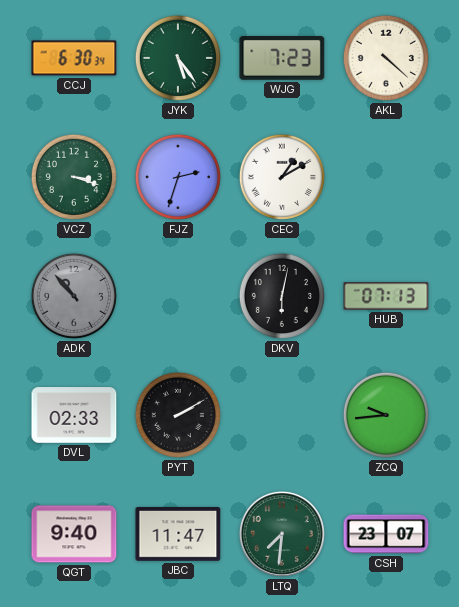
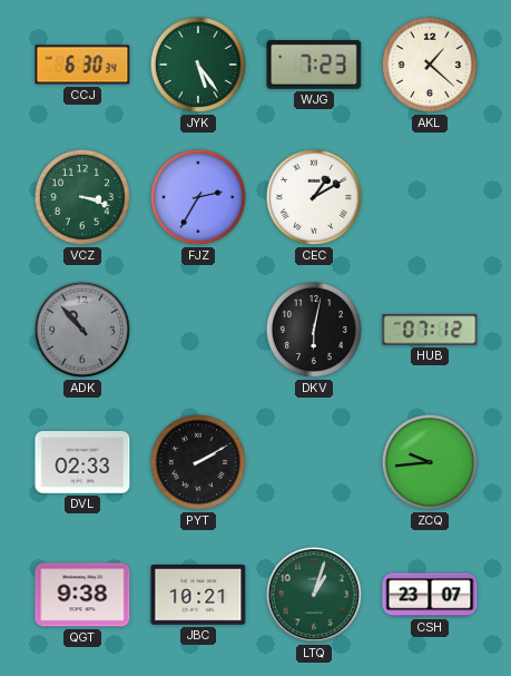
AKL: 4:22 -> 1:22 (430, 65)
FJZ: 2:33 -> 2:35 (198, 197)
HUB: 07:13 -> 07:12 (430, 330)
QGT: 9:40 -> 9:38 (82, 595)
JBC: 11:47 -> 10:21 (198, 595)
LTQ: 7:31 -> 1:03 (314, 595)
